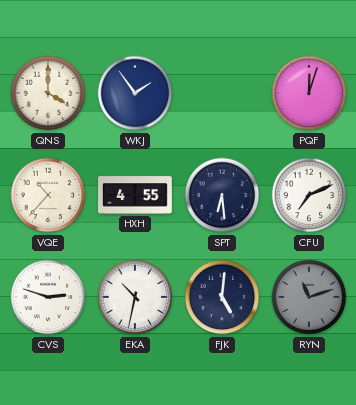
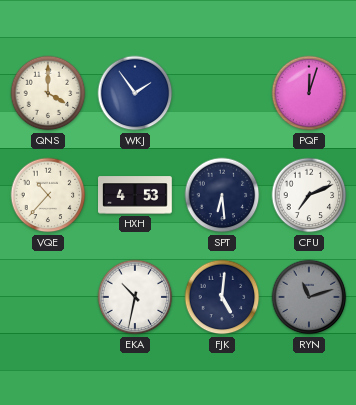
HXH: 4:55 -> 4:53 (136, 195)
CVS: 2:48 -> none (48, 297)
